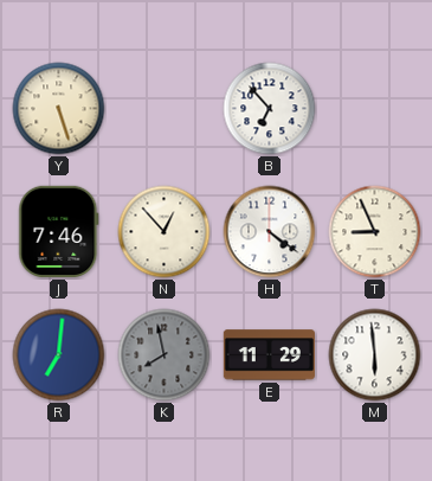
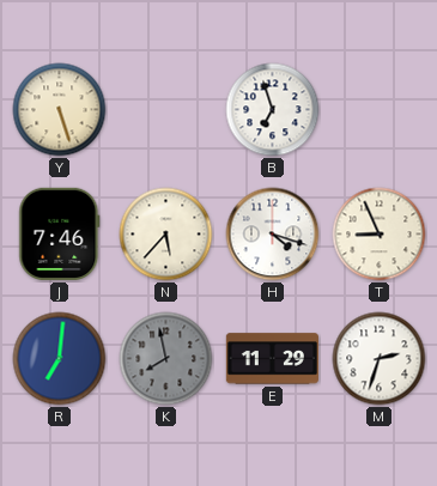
B: 6:53 -> 6:57 (273, 110)
N: 12:53 -> 5:37 (166, 235)
H: 4:21 -> 4:18 (273, 235)
M: 5:59 -> 2:33 (380, 359)
